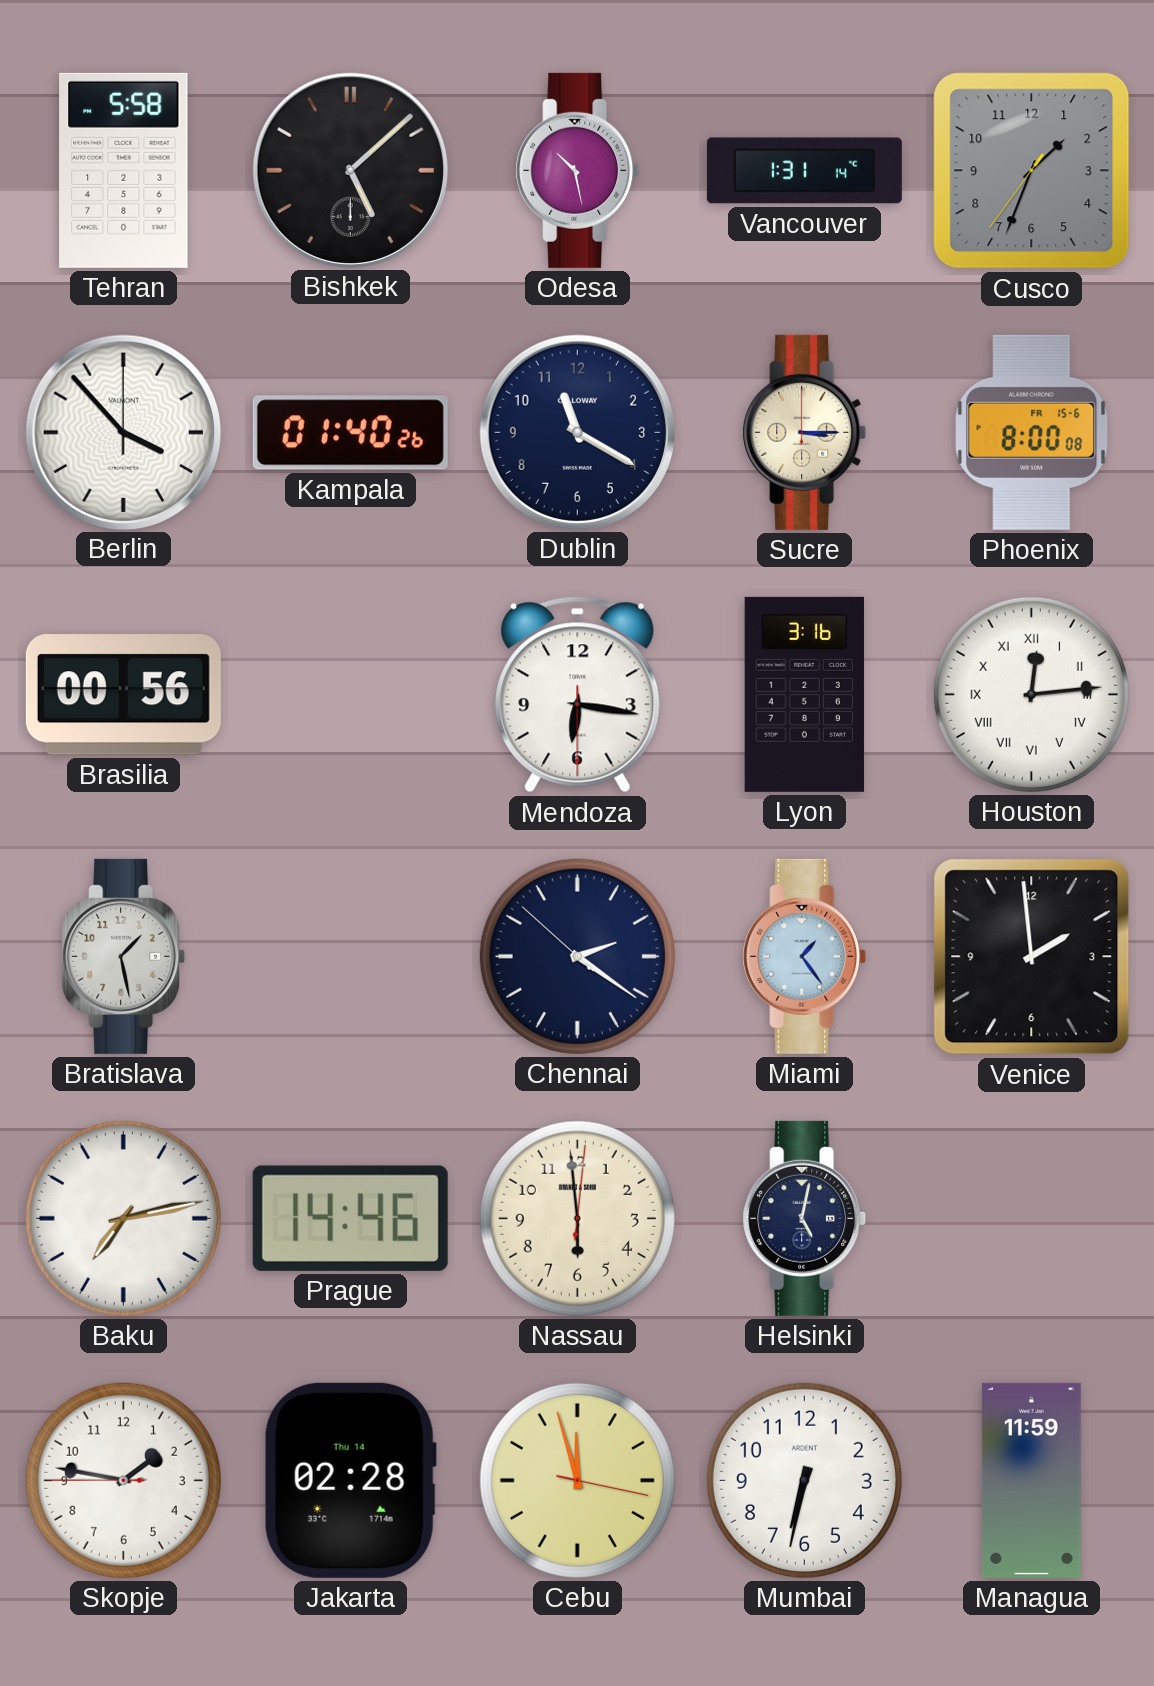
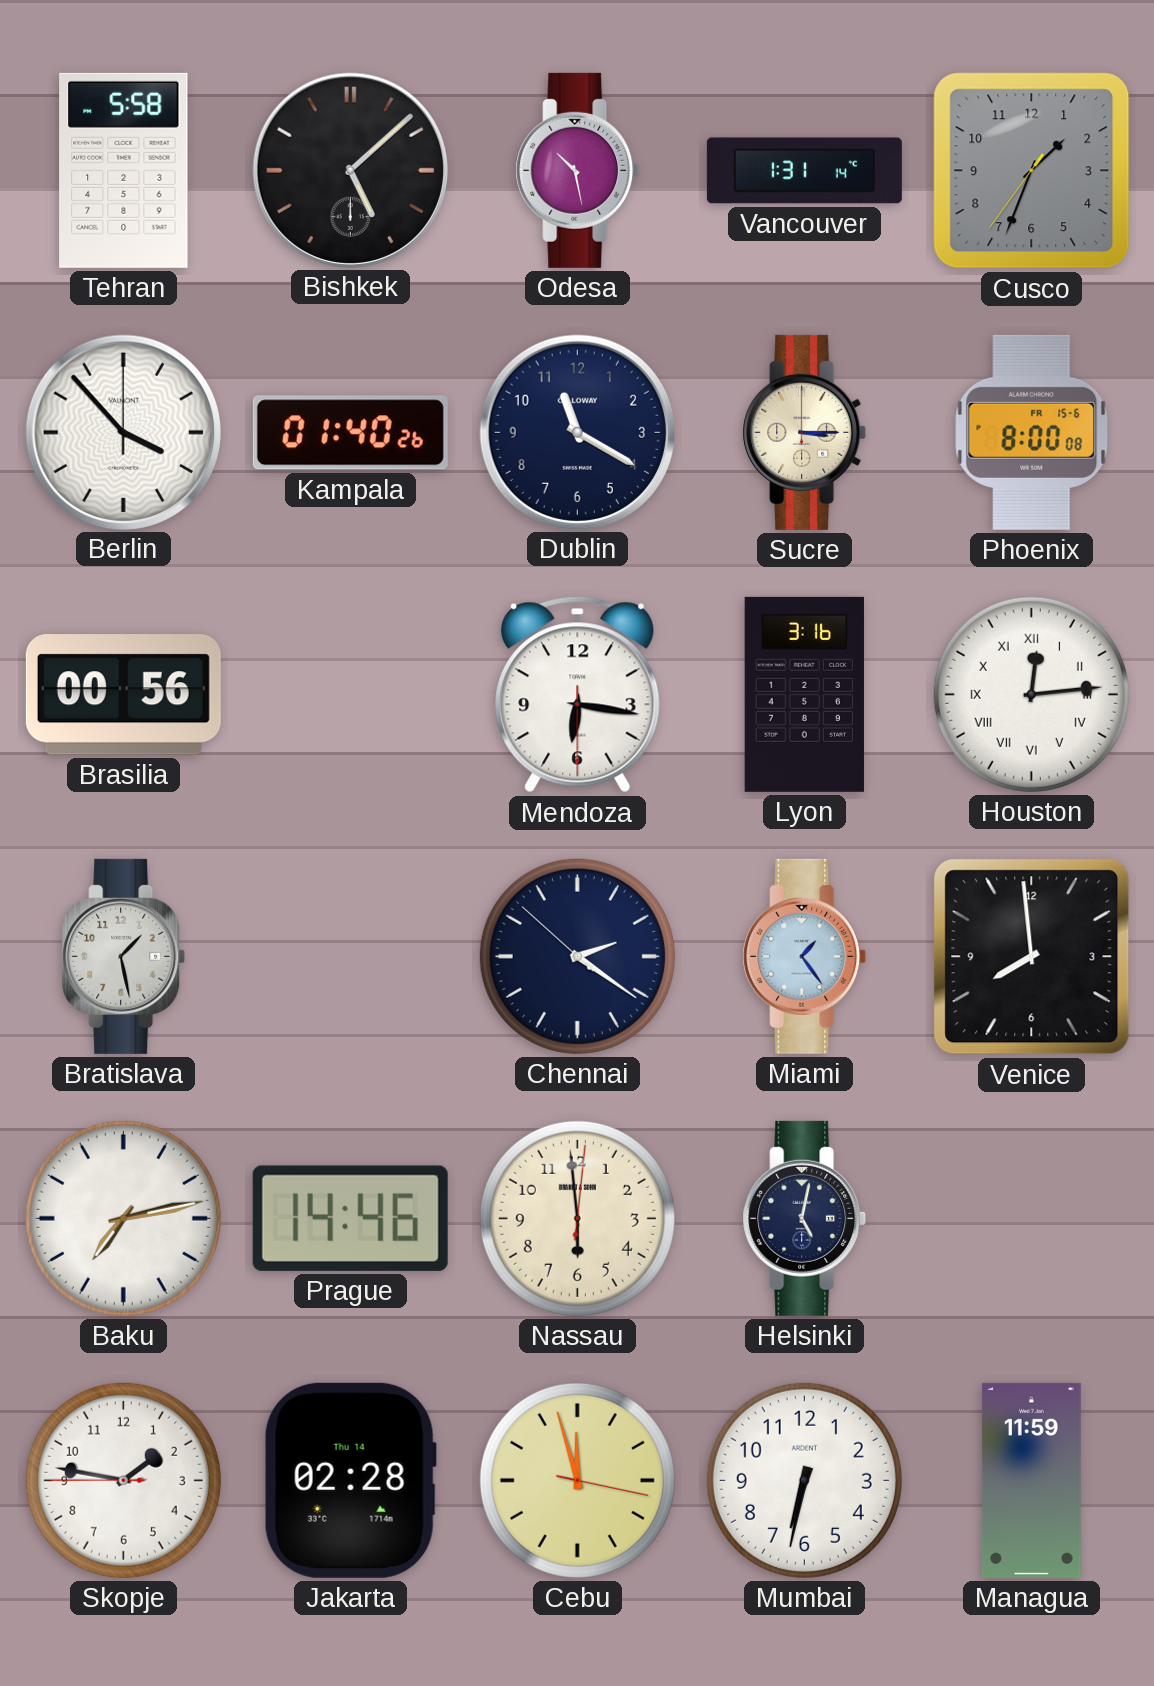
Venice: 1:59 -> 7:59 (1032, 957)
